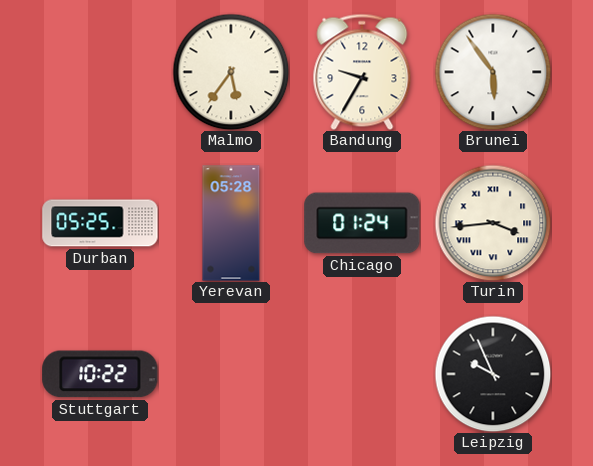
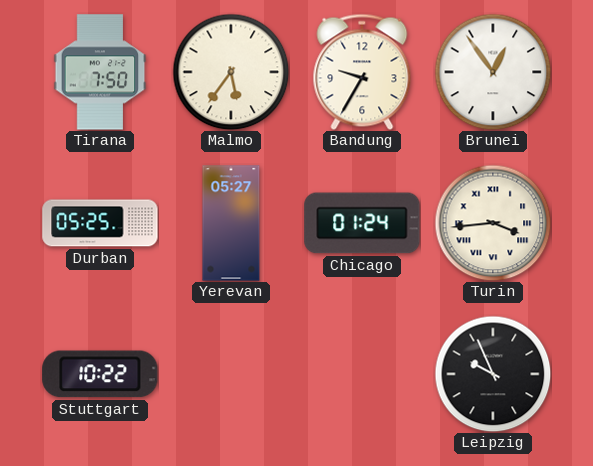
Tirana: none -> 7:50 (100, 72)
Brunei: 5:54 -> 12:54 (493, 72)
Yerevan: 05:28 -> 05:27 (231, 223)
